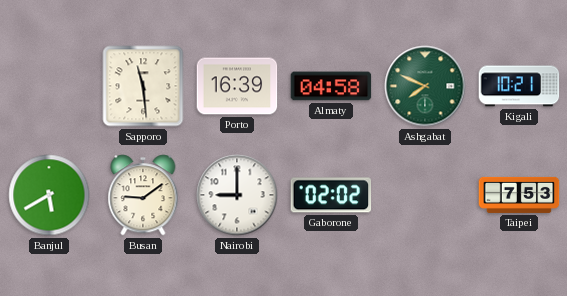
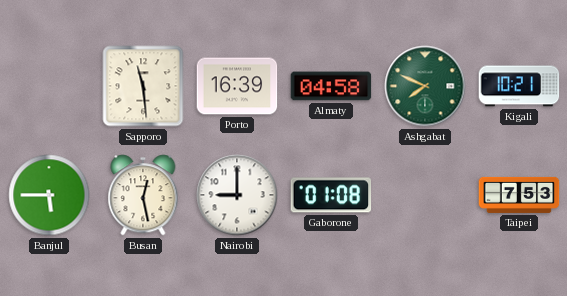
Banjul: 5:40 -> 5:45 (49, 195)
Busan: 9:09 -> 12:28 (143, 195)
Gaborone: 02:02 -> 01:08 (331, 195)
